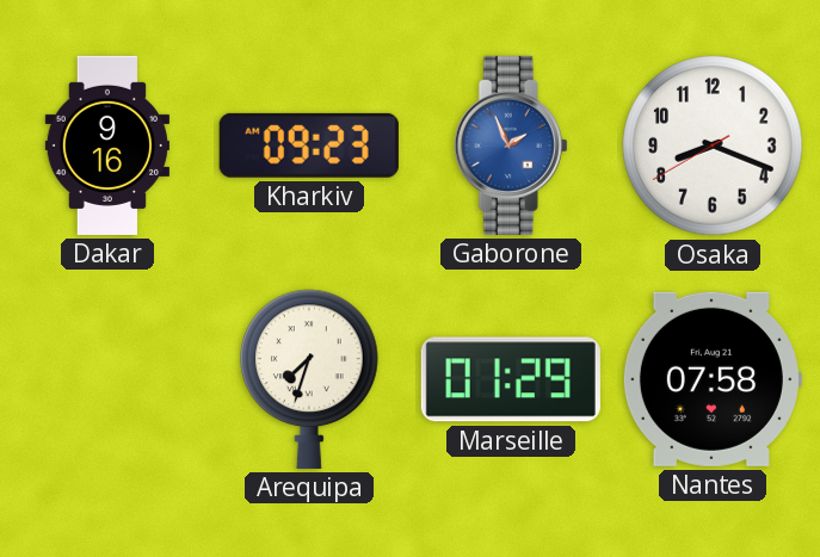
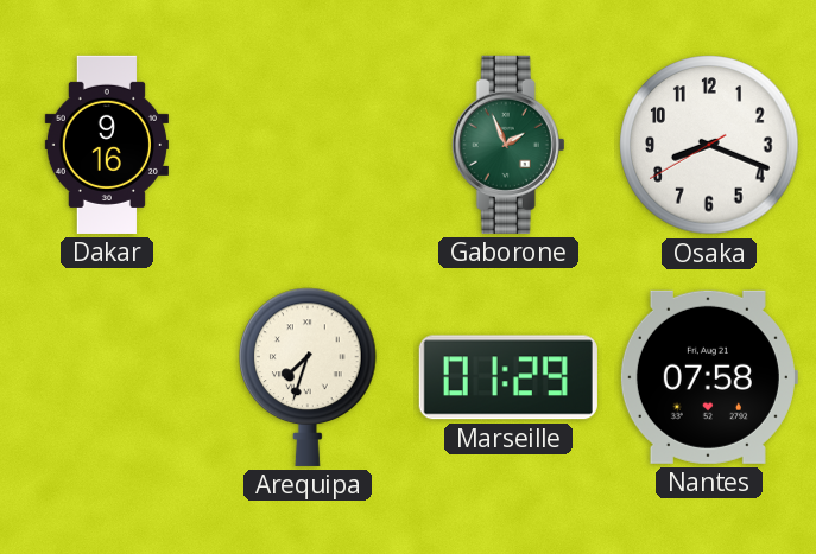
Kharkiv: 09:23 -> none (309, 146)
Gaborone dial: blue -> green (508, 145)
